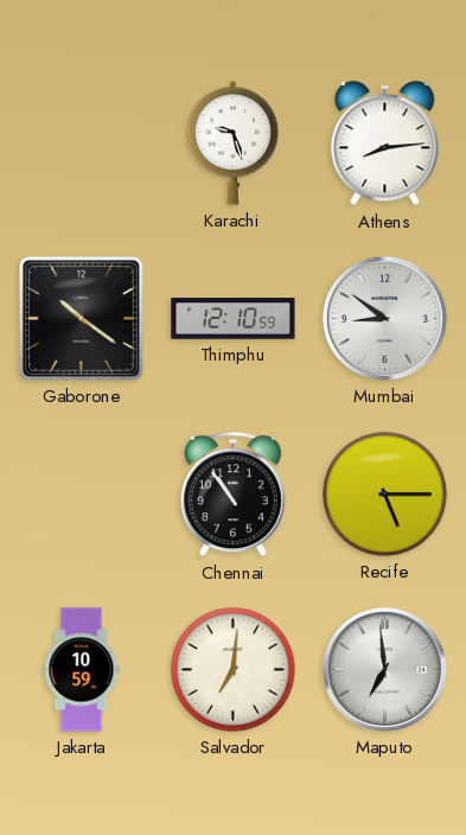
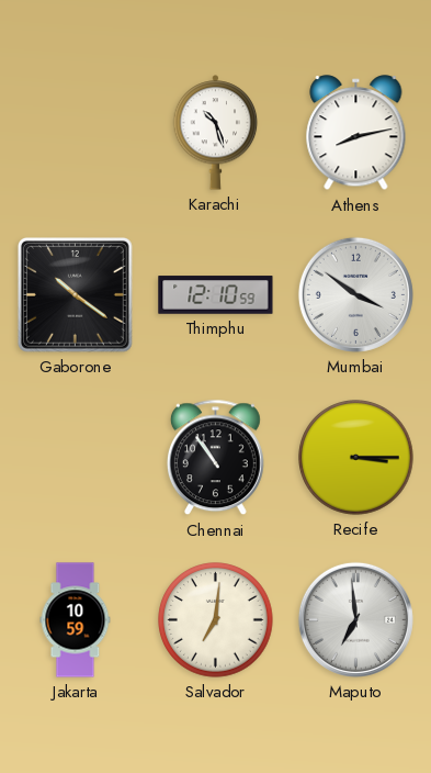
Karachi: 9:27 -> 10:27 (216, 133)
Athens: 8:14 -> 8:13 (356, 133)
Mumbai: 8:51 -> 3:51 (355, 294)
Recife: 5:15 -> 3:15 (356, 458)
